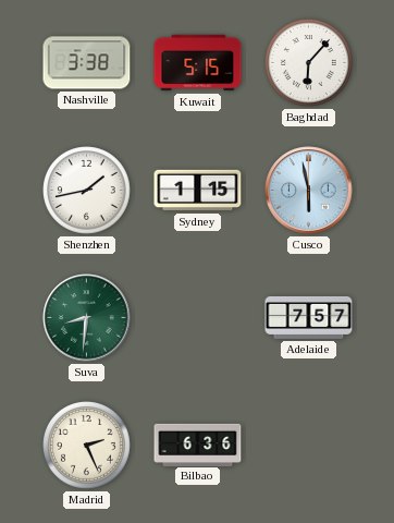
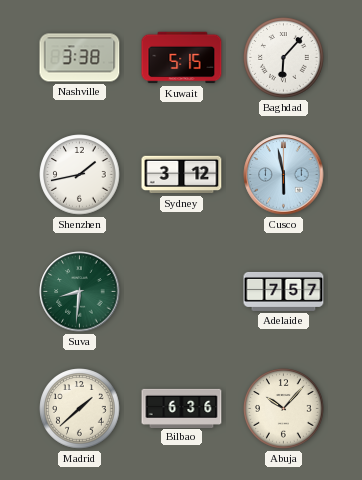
Sydney: 1:15 -> 3:12 (182, 175)
Madrid: 2:26 -> 1:38 (80, 409)
Abuja: none -> 10:07 (284, 409)
